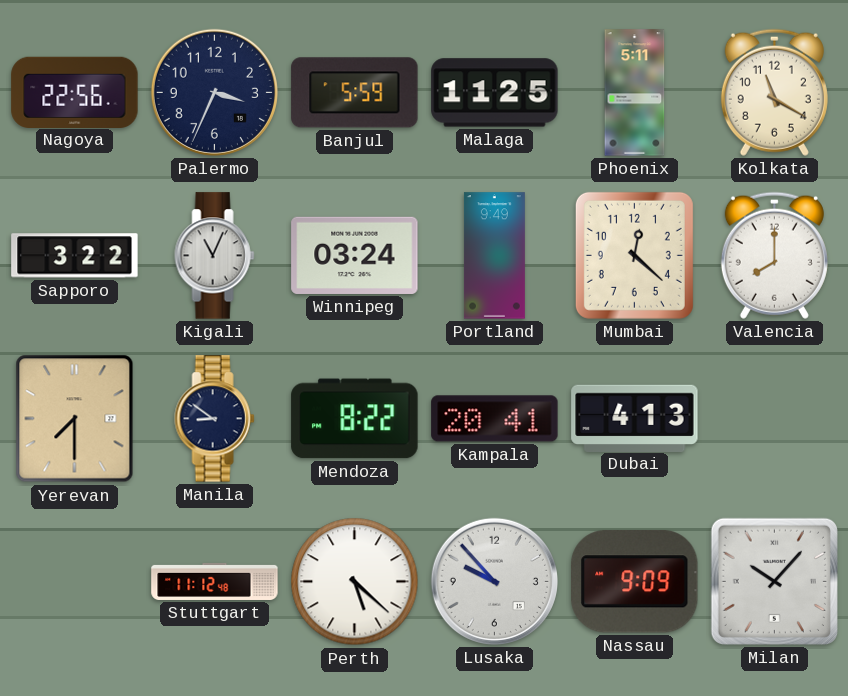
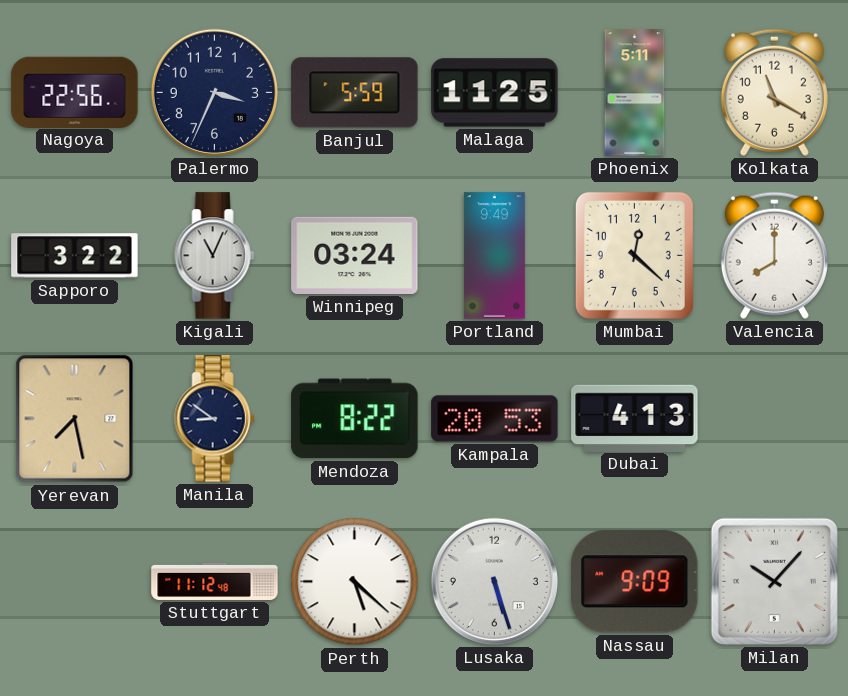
Yerevan: 7:30 -> 7:28 (75, 419)
Kampala: 20:41 -> 20:53 (495, 419)
Lusaka: 9:53 -> 5:27 (494, 581)
